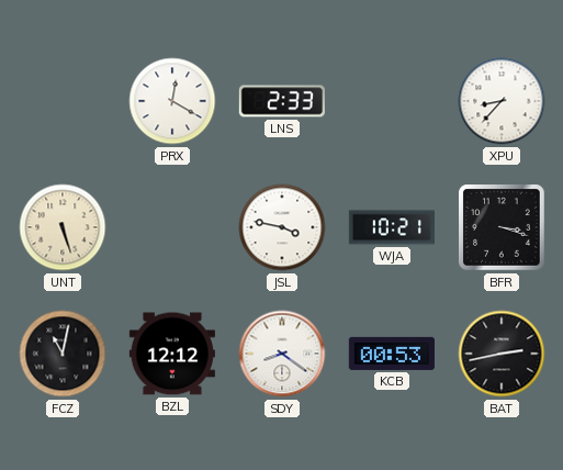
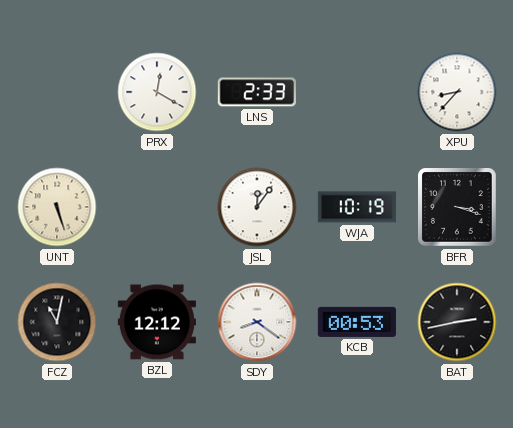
JSL: 3:47 -> 12:06 (257, 207)
WJA: 10:21 -> 10:19 (357, 207)
